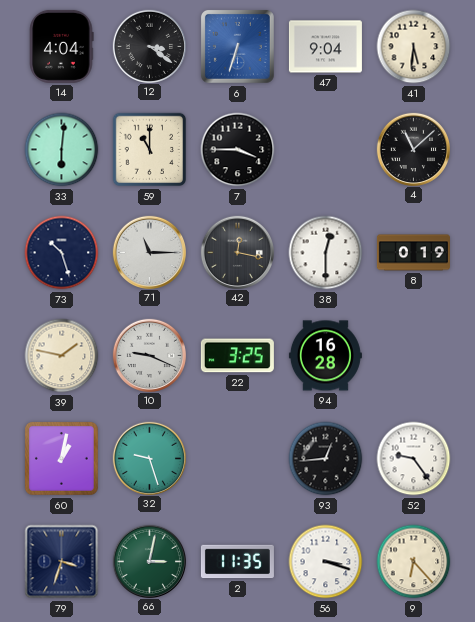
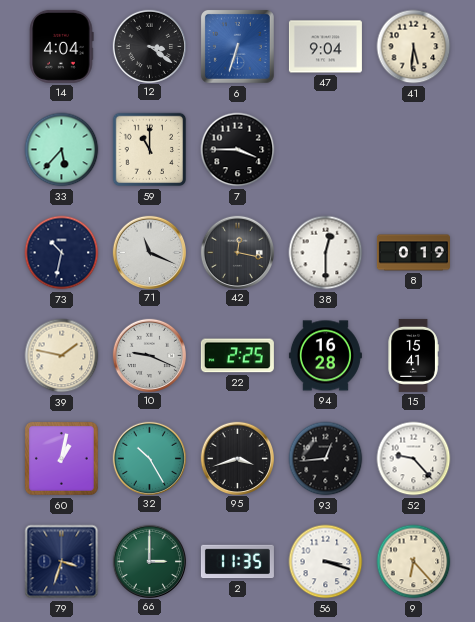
33: 6:01 -> 5:37 (62, 150)
4: 11:08 -> none (413, 149)
73: 10:27 -> 10:32 (62, 253)
71: 11:15 -> 11:19 (149, 252)
22: 3:25 -> 2:25 (237, 356)
15: none -> 15:41 (413, 355)
32: 9:27 -> 10:25 (149, 458)
95: none -> 3:42 (237, 458)
52: 9:24 -> 9:23 (414, 459)
66: 3:02 -> 3:00 (149, 561)
